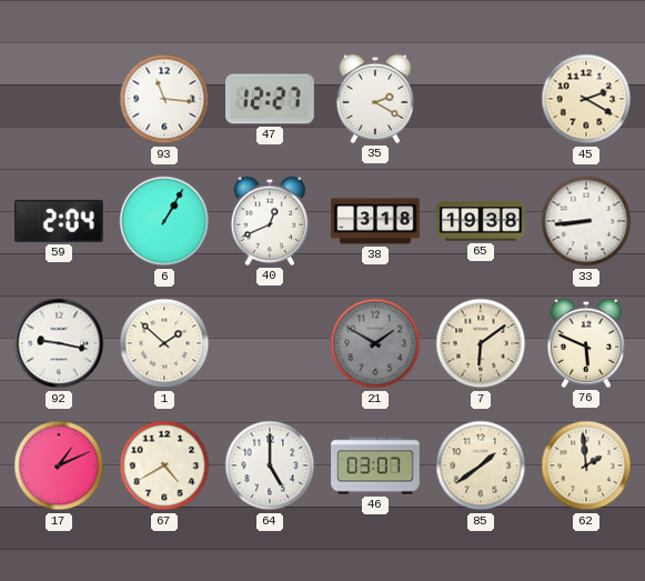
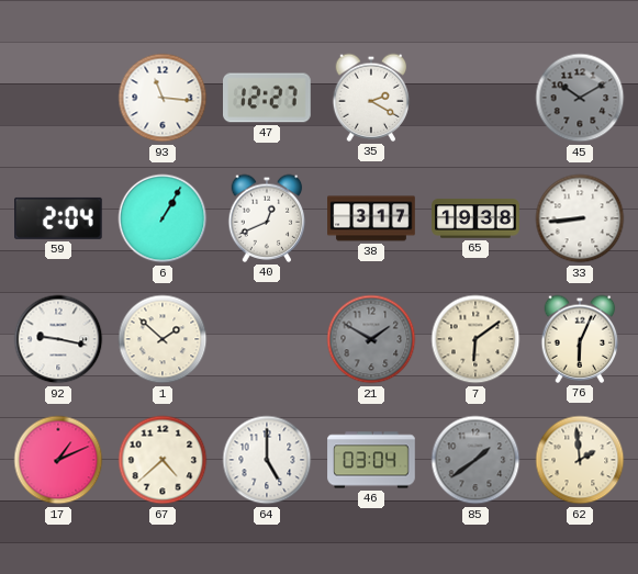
45: 2:20 -> 10:10 (580, 98)
45 dial: cream -> grey (580, 98)
38: 3:18 -> 3:17 (371, 218)
76: 5:49 -> 6:04 (580, 339)
67: 4:40 -> 4:38 (163, 460)
46: 03:07 -> 03:04 (371, 460)
85 dial: cream -> grey (475, 460)
